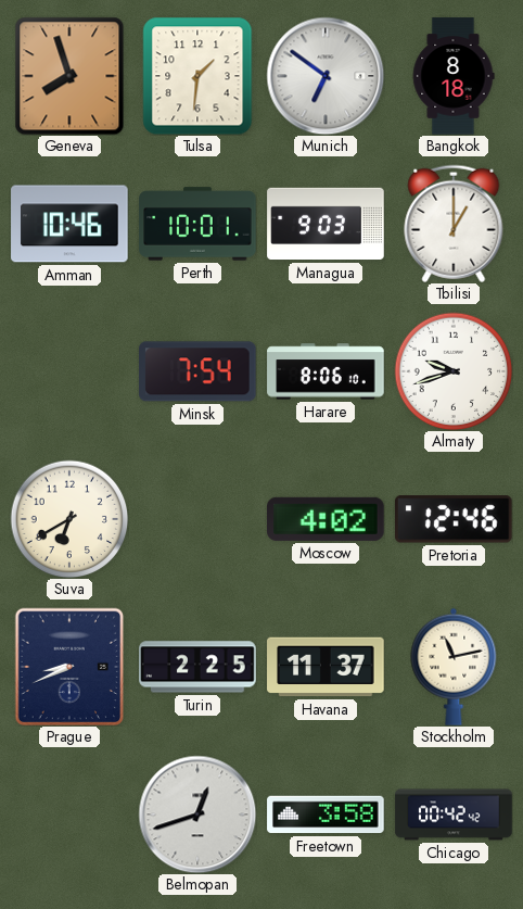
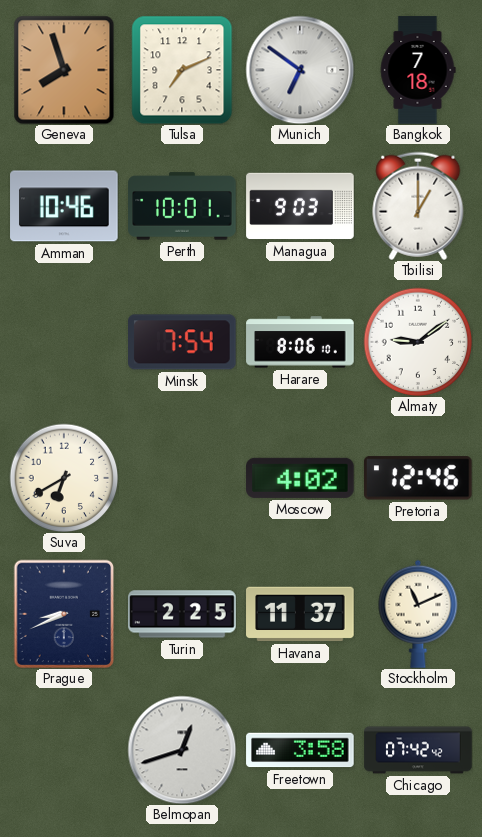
Tulsa: 1:31 -> 7:11 (182, 70)
Bangkok: 8:18 -> 7:18 (418, 70)
Almaty: 9:42 -> 9:09 (418, 342)
Stockholm: 11:13 -> 11:11 (418, 614)
Chicago: 00:42 -> 07:42 (418, 750)
